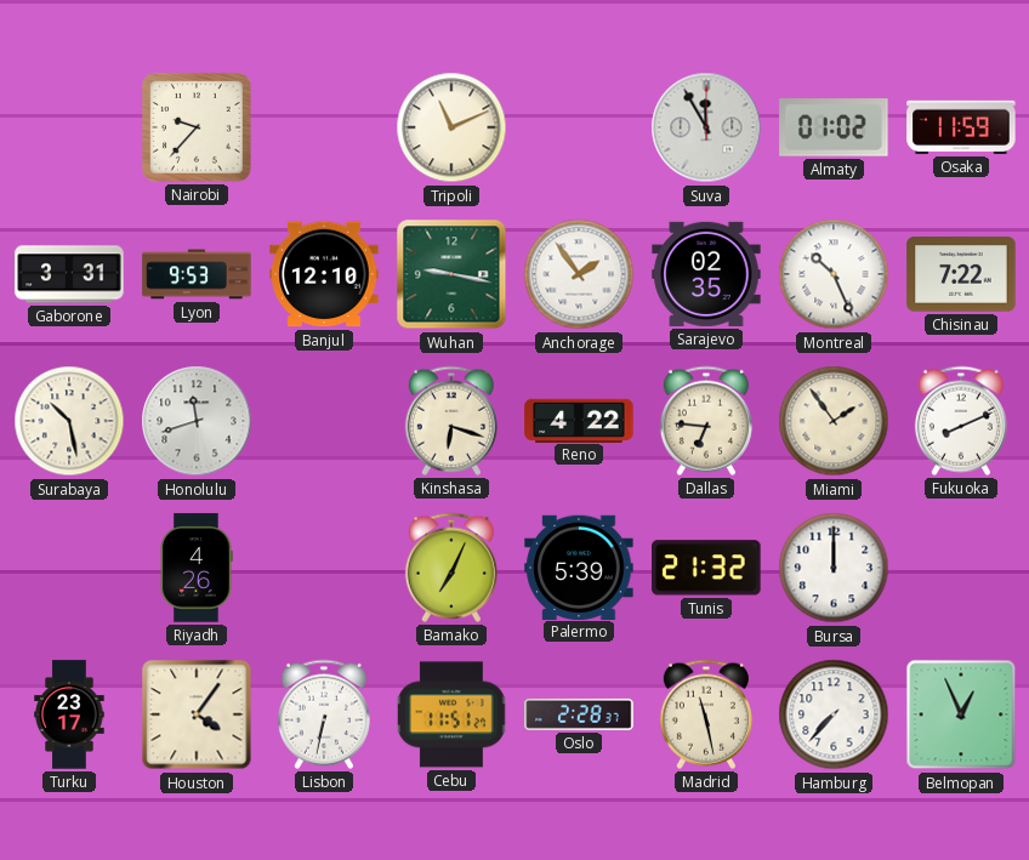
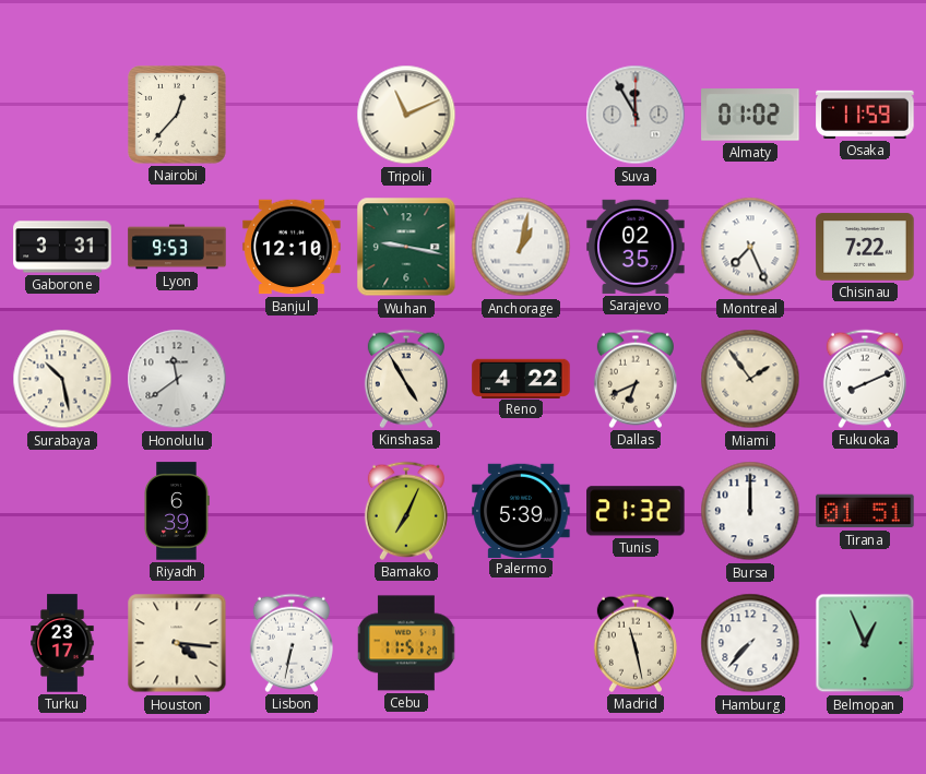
Nairobi: 9:37 -> 12:37 (177, 115)
Anchorage: 1:54 -> 1:02 (521, 247)
Montreal: 10:26 -> 7:26 (750, 247)
Honolulu: 11:42 -> 11:39 (177, 379)
Kinshasa: 6:18 -> 4:55 (406, 379)
Dallas: 6:46 -> 6:41 (636, 379)
Riyadh: 4:26 -> 6:39 (177, 511)
Tirana: none -> 01:51 (865, 511)
Houston: 4:06 -> 4:16 (177, 643)
Oslo: 2:28 -> none (579, 714)
